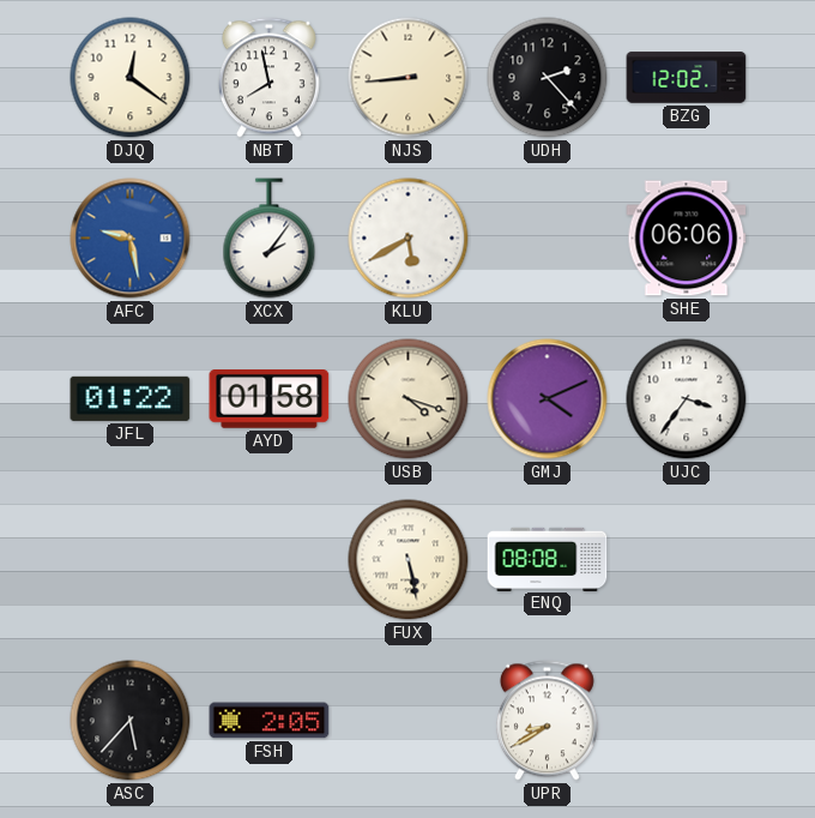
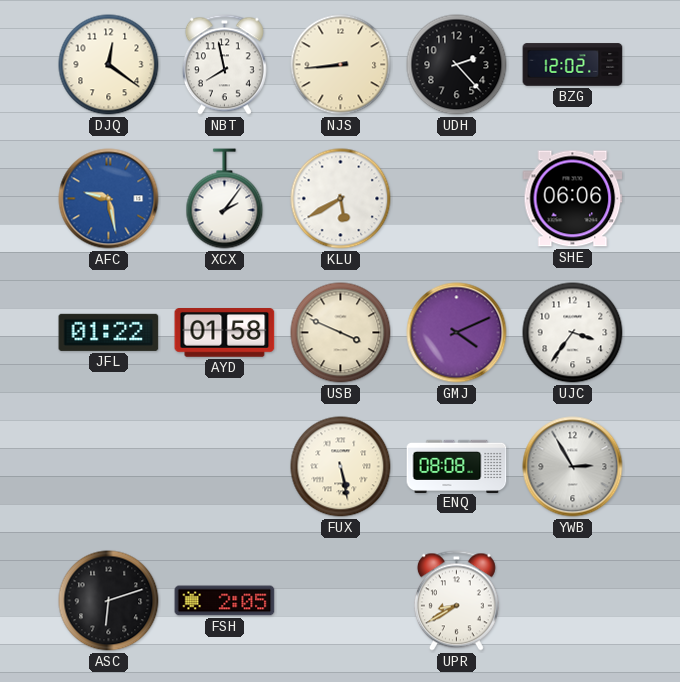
USB: 4:18 -> 3:49 (341, 333)
YWB: none -> 2:55 (573, 467)
ASC: 5:37 -> 6:12 (109, 601)
